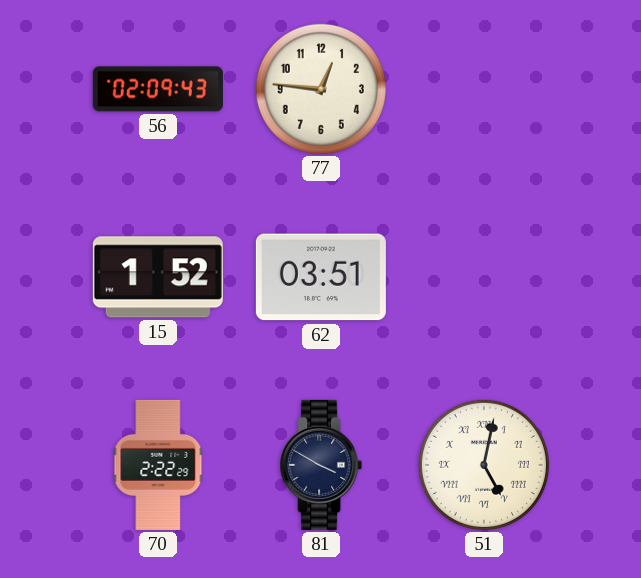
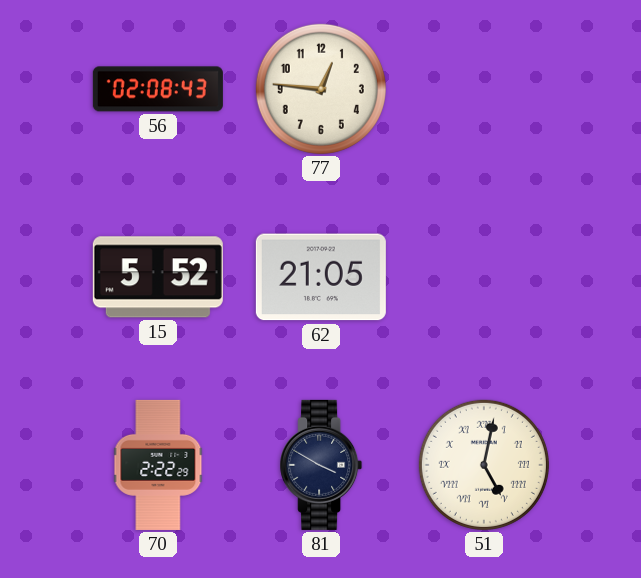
56: 02:09 -> 02:08 (158, 89)
15: 1:52 -> 5:52 (158, 277)
62: 03:51 -> 21:05 (321, 277)
